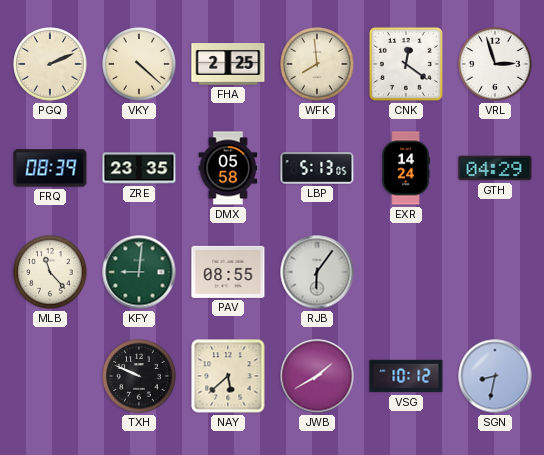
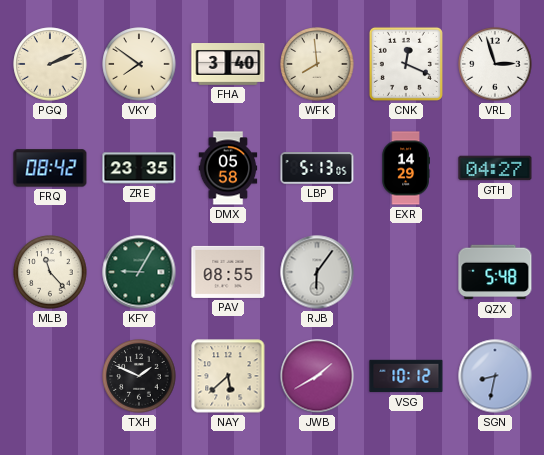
VKY: 4:22 -> 7:51 (139, 64)
FHA: 2:25 -> 3:40 (228, 65)
CNK: 12:21 -> 12:19 (406, 64)
FRQ: 08:39 -> 08:42 (50, 168)
EXR: 14:24 -> 14:29 (406, 168)
GTH: 04:29 -> 04:27 (495, 168)
KFY: 9:01 -> 9:05 (139, 272)
QZX: none -> 5:48 (495, 272)
TXH: 9:49 -> 1:49 (139, 376)
